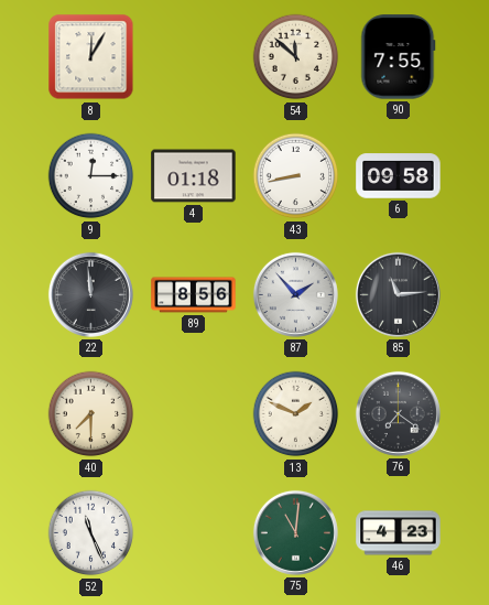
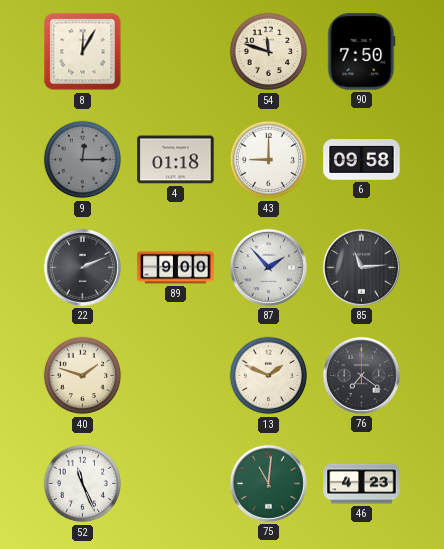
54: 11:52 -> 11:48 (269, 52)
90: 7:55 -> 7:50 (362, 52)
9 dial: white -> grey (83, 160)
43: 8:43 -> 9:00 (269, 160)
22: 11:59 -> 2:11 (82, 267)
89: 8:56 -> 9:00 (176, 268)
40: 7:30 -> 1:48 (83, 376)
